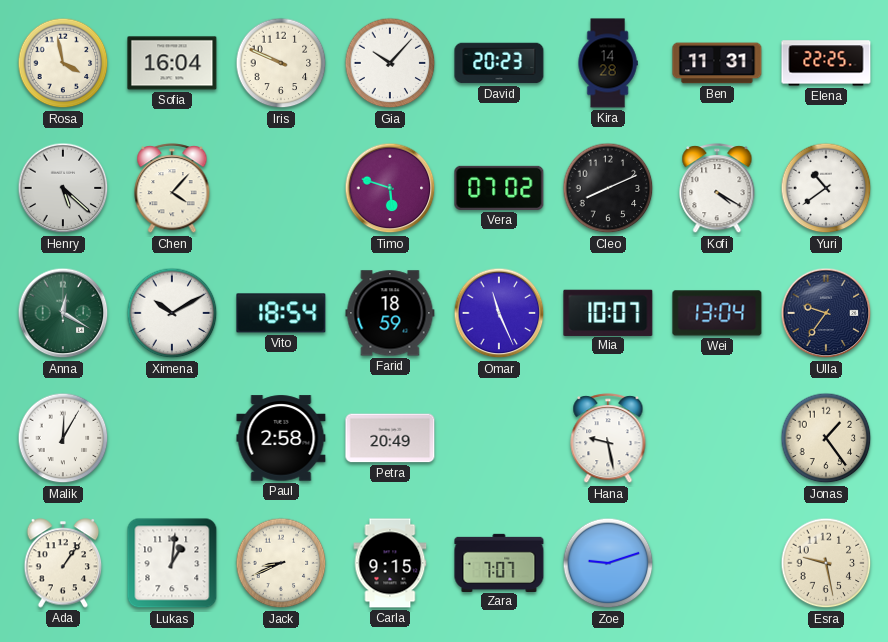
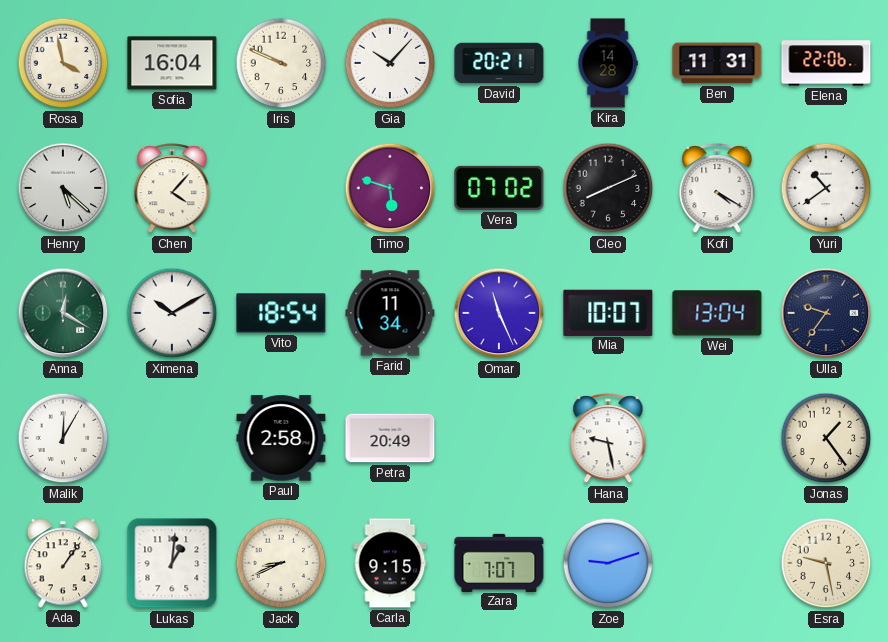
David: 20:23 -> 20:21 (499, 63)
Elena: 22:25 -> 22:06 (826, 63)
Farid: 18:59 -> 11:34 (390, 313)
